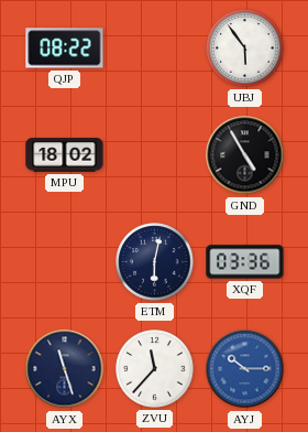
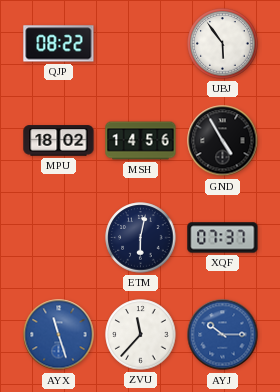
MSH: none -> 14:56 (141, 141)
XQF: 03:36 -> 07:37 (223, 238)
AYX dial: navy -> blue (59, 335)
